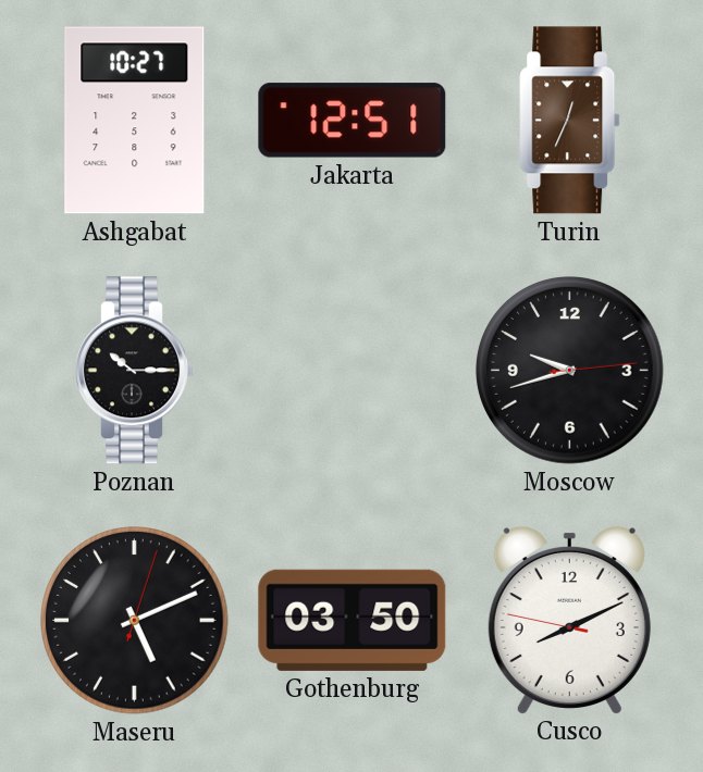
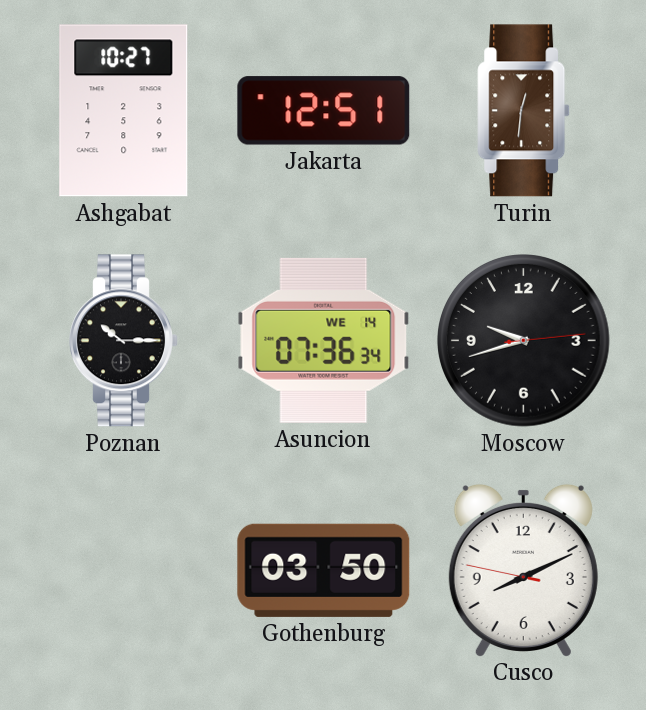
Turin: 12:34 -> 12:31 (524, 111)
Asuncion: none -> 07:36 (324, 340)
Maseru: 5:11 -> none (135, 621)
